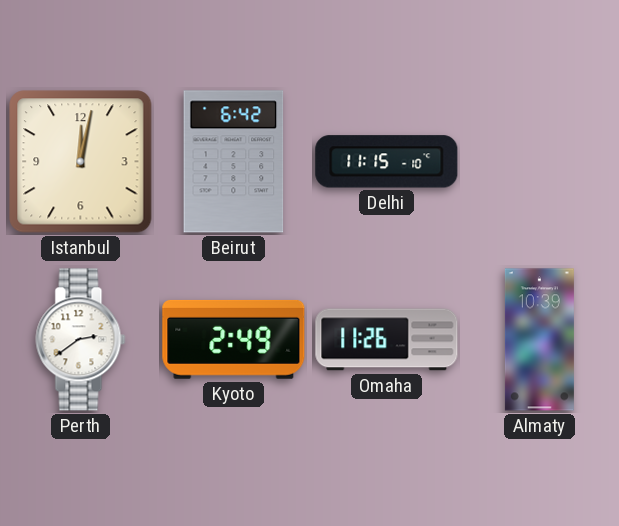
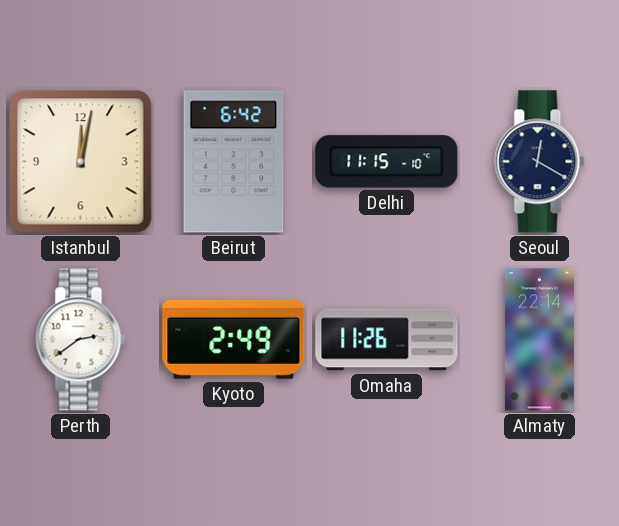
Seoul: none -> 12:20 (540, 162)
Almaty: 10:39 -> 22:14 (539, 340)
